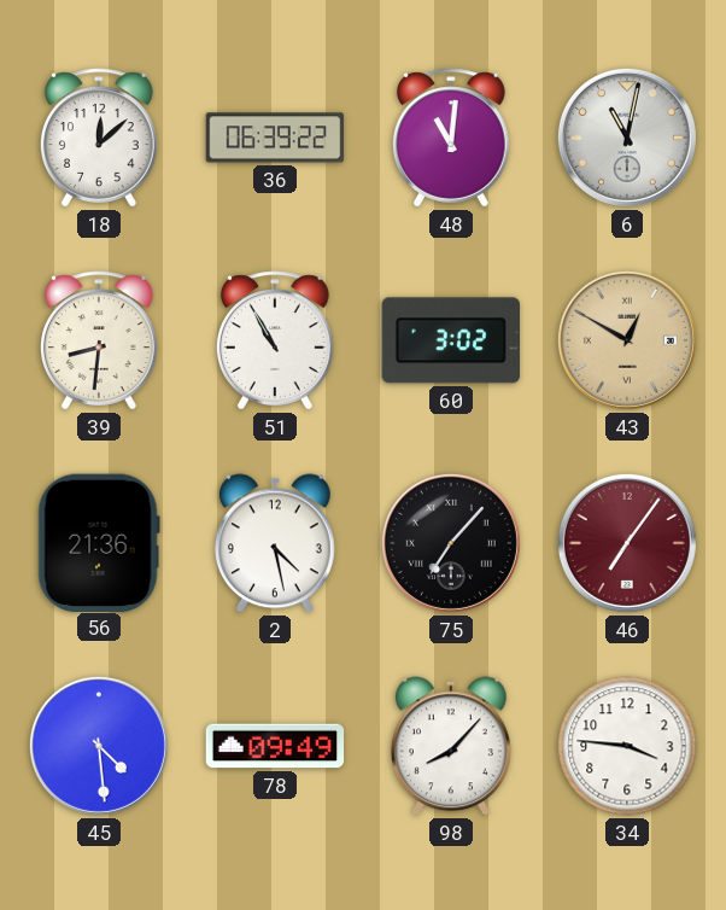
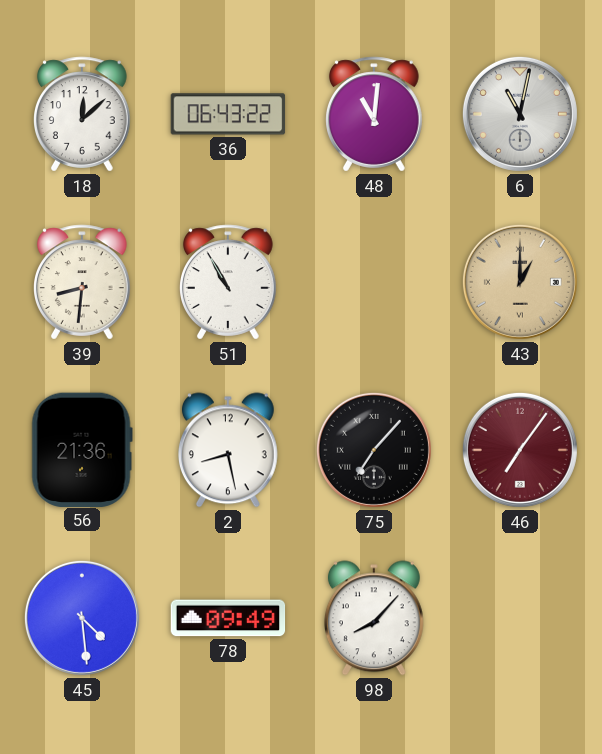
36: 06:39 -> 06:43 (228, 114)
60: 3:02 -> none (450, 340)
43: 12:50 -> 1:00 (520, 282)
2: 4:28 -> 8:28 (228, 450)
34: 3:46 -> none (627, 746)
